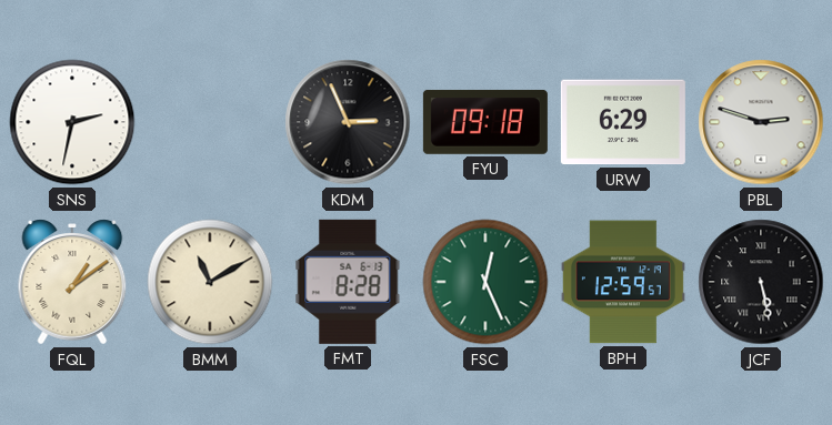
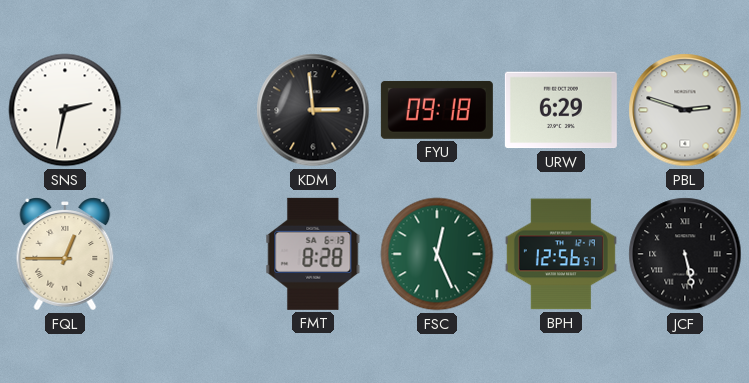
KDM: 2:56 -> 2:59 (313, 110)
FQL: 1:09 -> 12:45 (65, 254)
BMM: 11:10 -> none (210, 282)
BPH: 12:59 -> 12:56 (561, 254)
